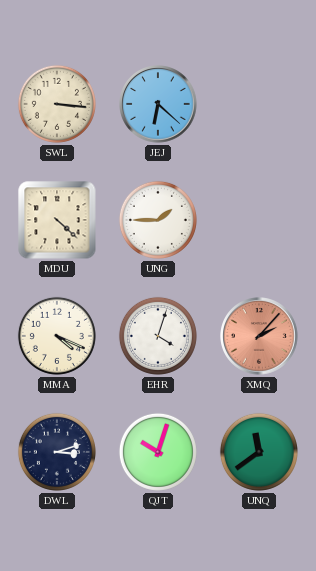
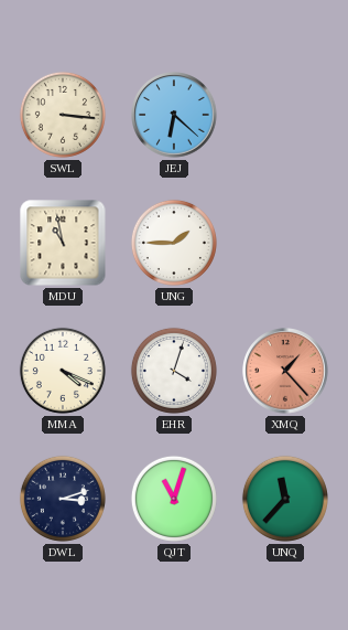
MDU: 4:22 -> 10:58 (63, 243)
XMQ: 2:07 -> 1:23 (285, 371)
QJT: 10:03 -> 11:03 (174, 499)
UNQ: 11:39 -> 11:37 (285, 499)
